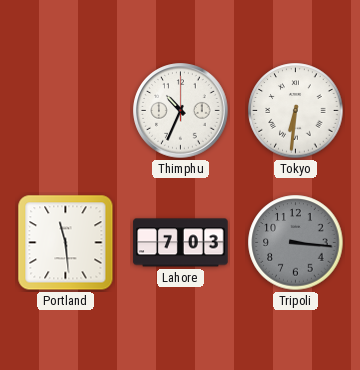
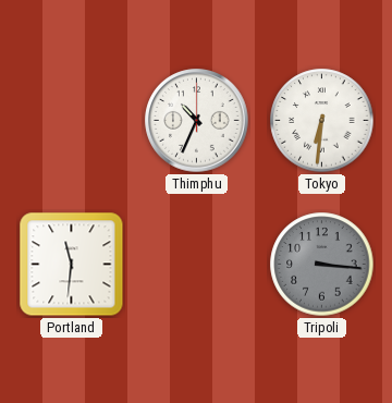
Portland: 11:29 -> 11:31 (72, 265)
Lahore: 7:03 -> none (181, 243)
